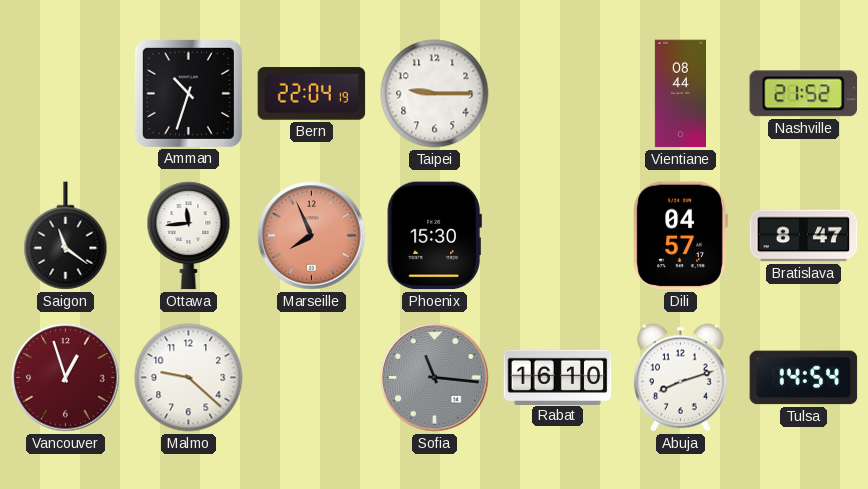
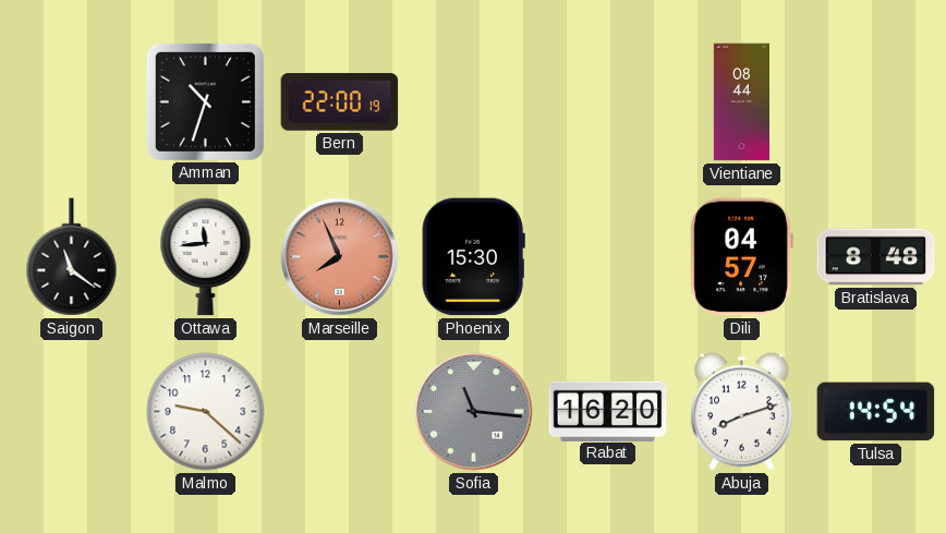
Bern: 22:04 -> 22:00 (340, 102)
Taipei: 9:15 -> none (435, 94)
Nashville: 21:52 -> none (804, 94)
Bratislava: 8:47 -> 8:48 (876, 257)
Vancouver: 12:57 -> none (66, 378)
Rabat: 16:10 -> 16:20 (608, 411)
